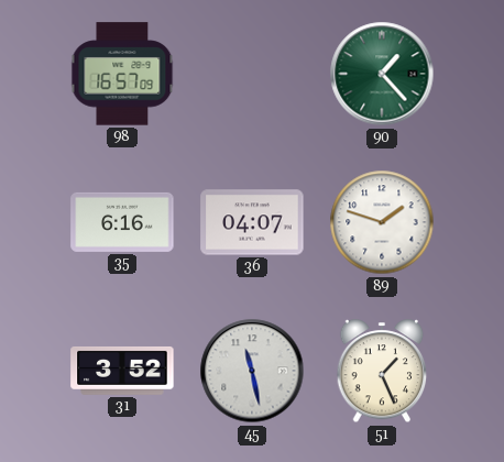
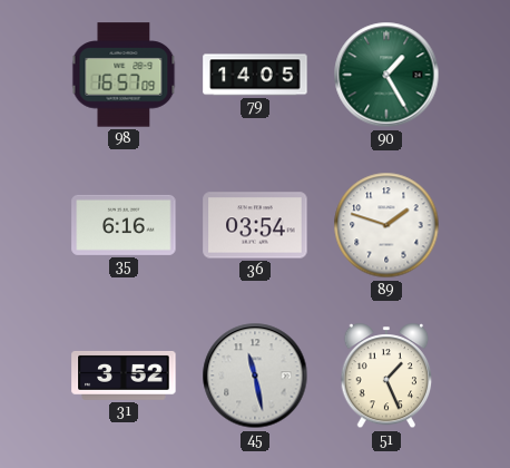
79: none -> 14:05 (255, 75)
90: 1:23 -> 1:25 (386, 75)
36: 04:07 -> 03:54 (255, 225)
